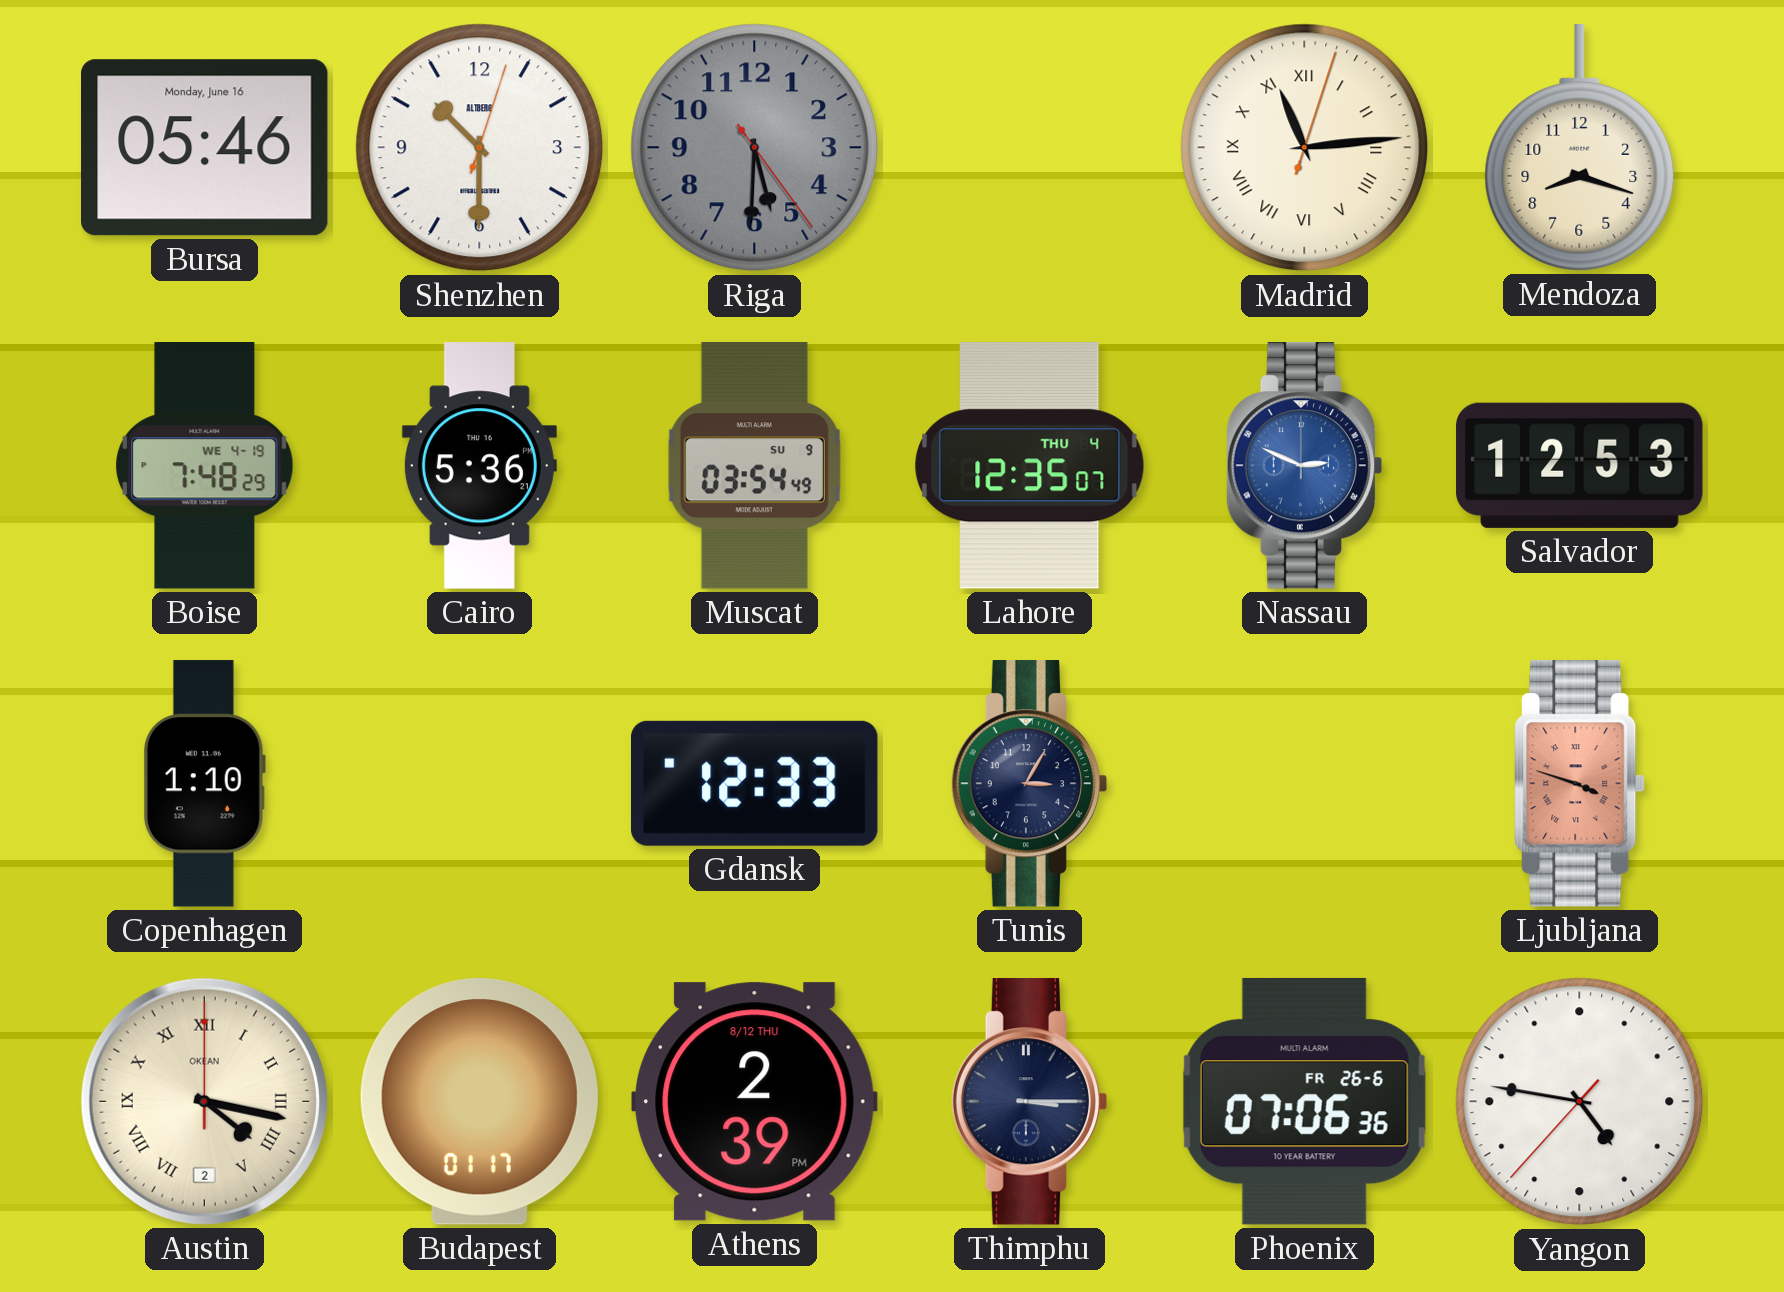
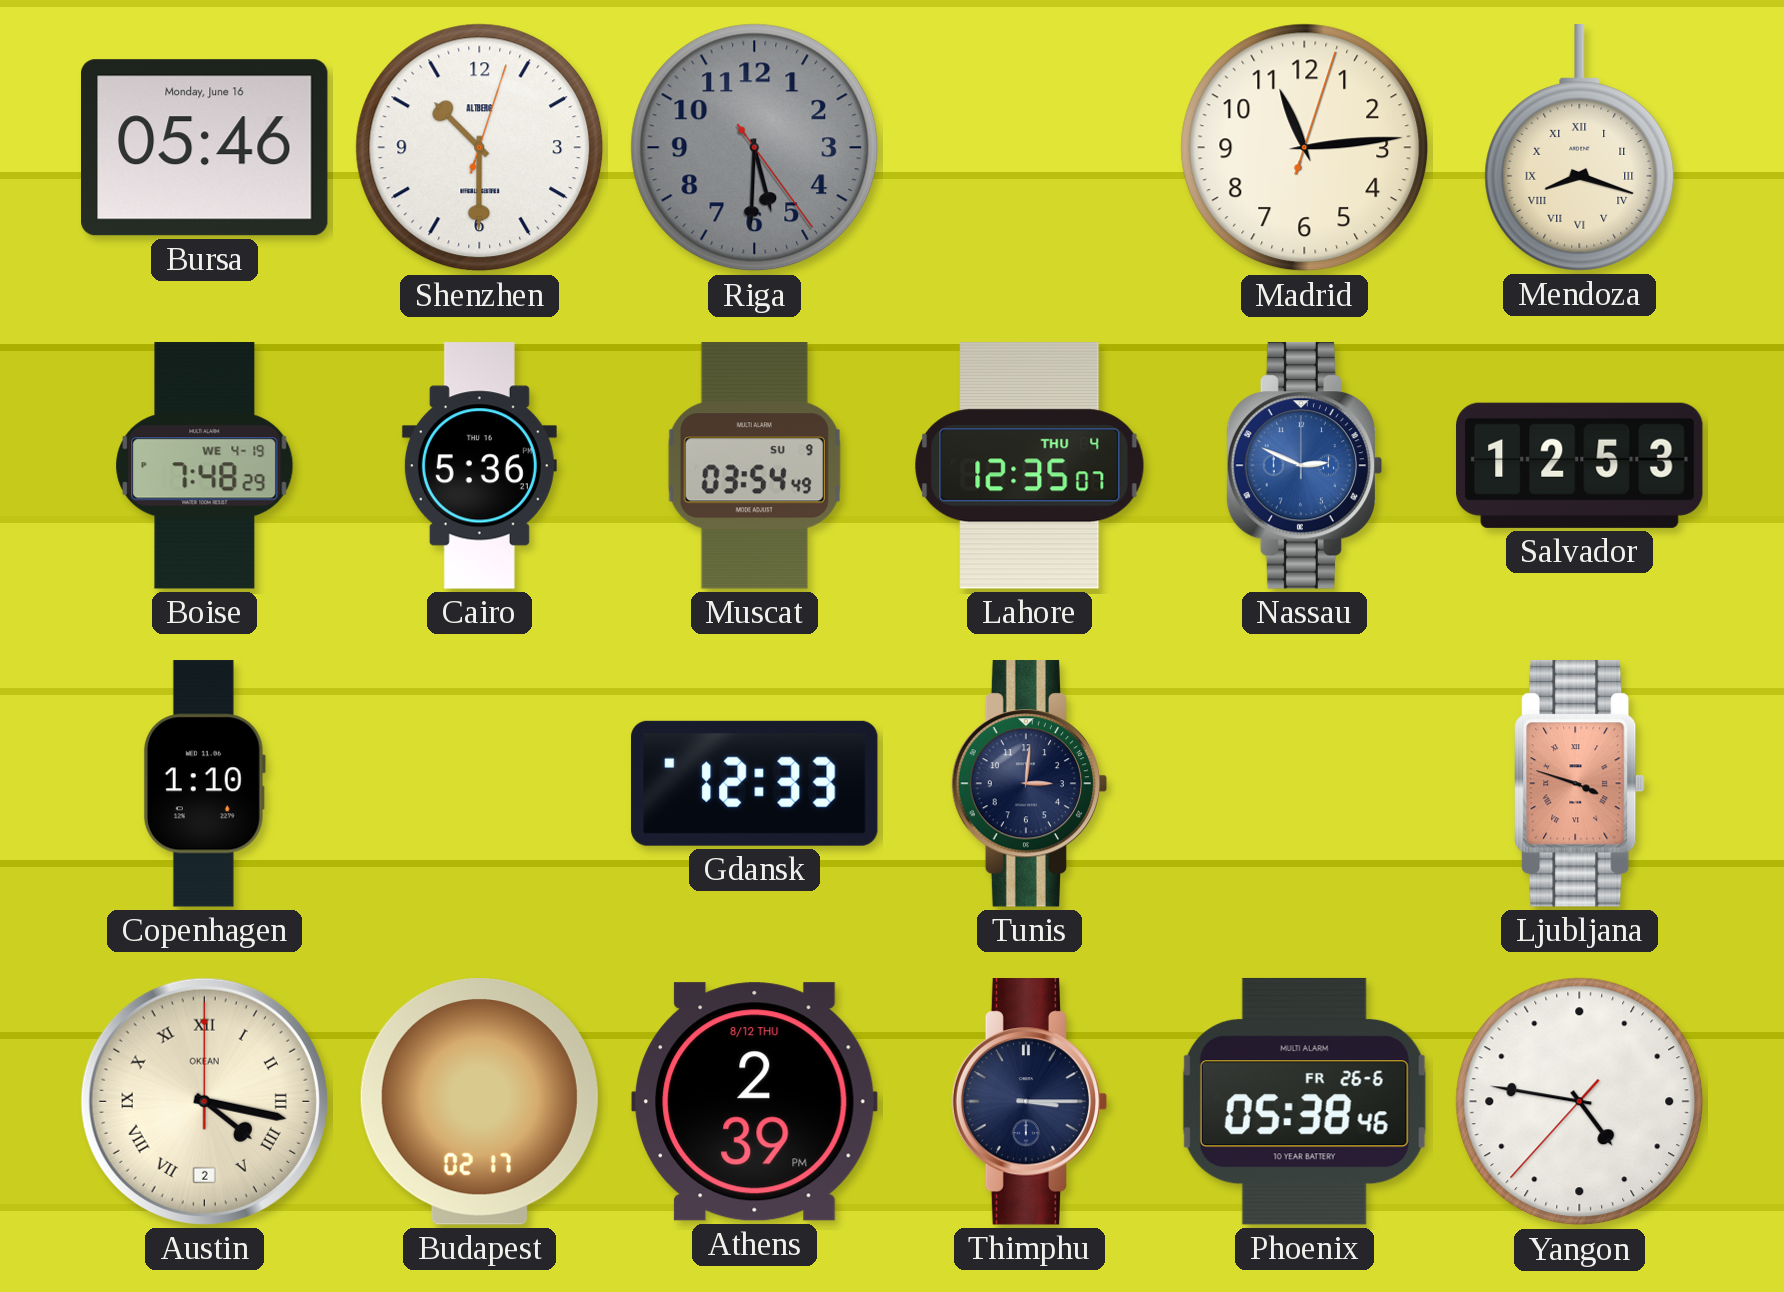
Madrid numerals: Roman -> Arabic (1305, 148)
Mendoza numerals: Arabic -> Roman (1580, 148)
Tunis: 3:05 -> 3:01 (1030, 784)
Budapest: 01:17 -> 02:17 (479, 1102)
Phoenix: 07:06 -> 05:38 (1304, 1101)
